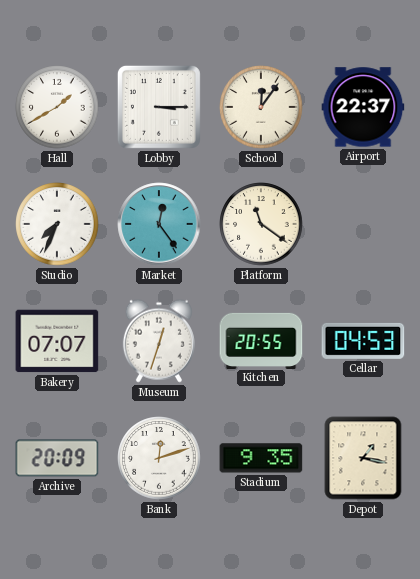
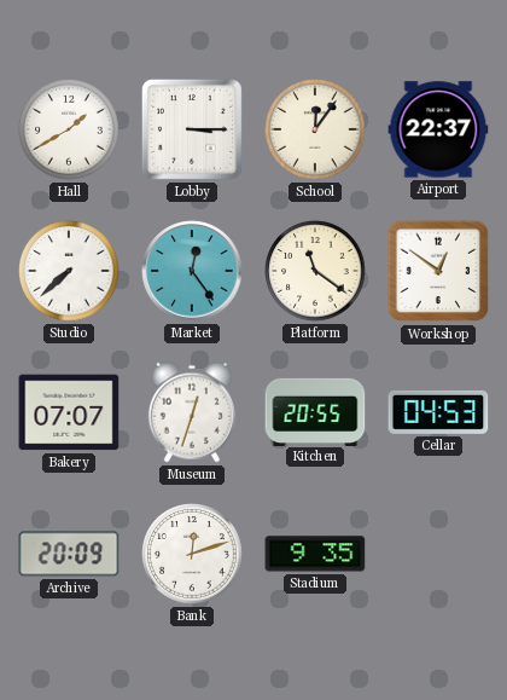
Studio: 7:34 -> 7:38 (69, 271)
Workshop: none -> 12:51 (438, 271)
Depot: 1:17 -> none (363, 458)
